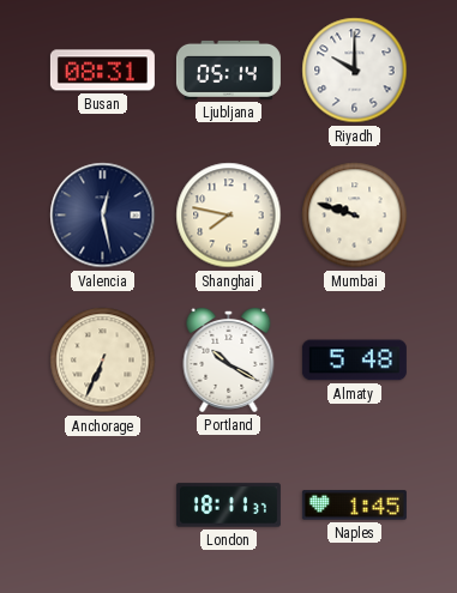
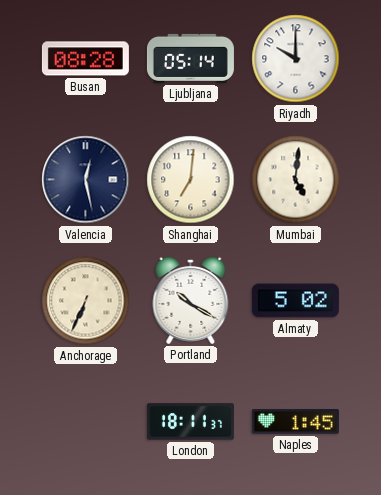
Busan: 08:31 -> 08:28 (85, 59)
Shanghai: 7:47 -> 7:01 (191, 180)
Mumbai: 9:48 -> 5:01 (296, 180)
Almaty: 5:48 -> 5:02 (295, 301)
